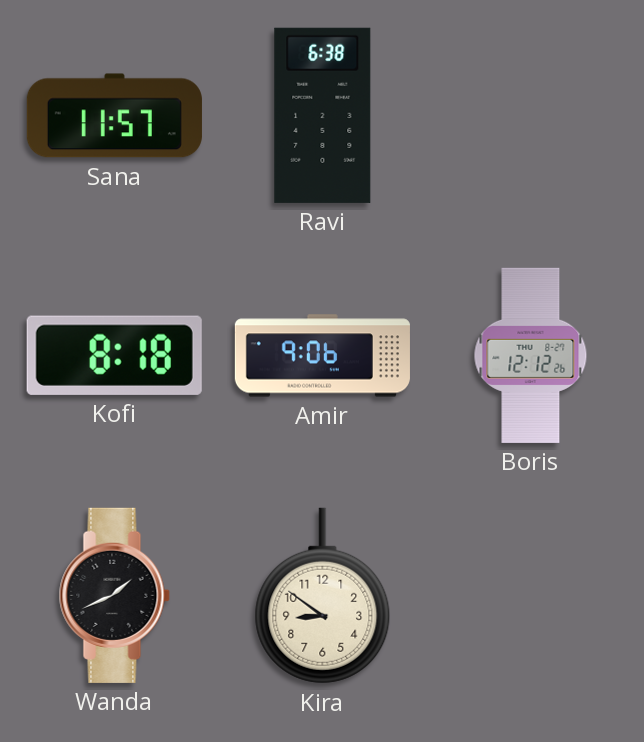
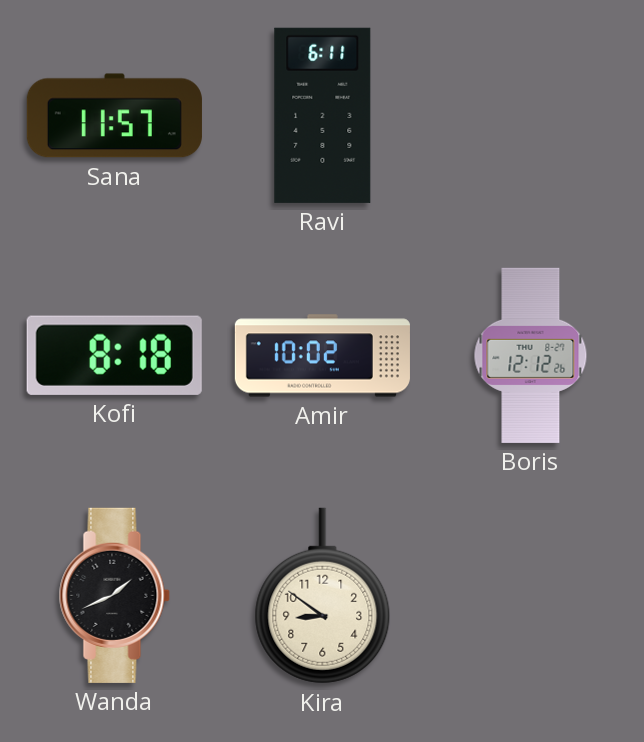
Ravi: 6:38 -> 6:11 (323, 115)
Amir: 9:06 -> 10:02 (322, 356)
